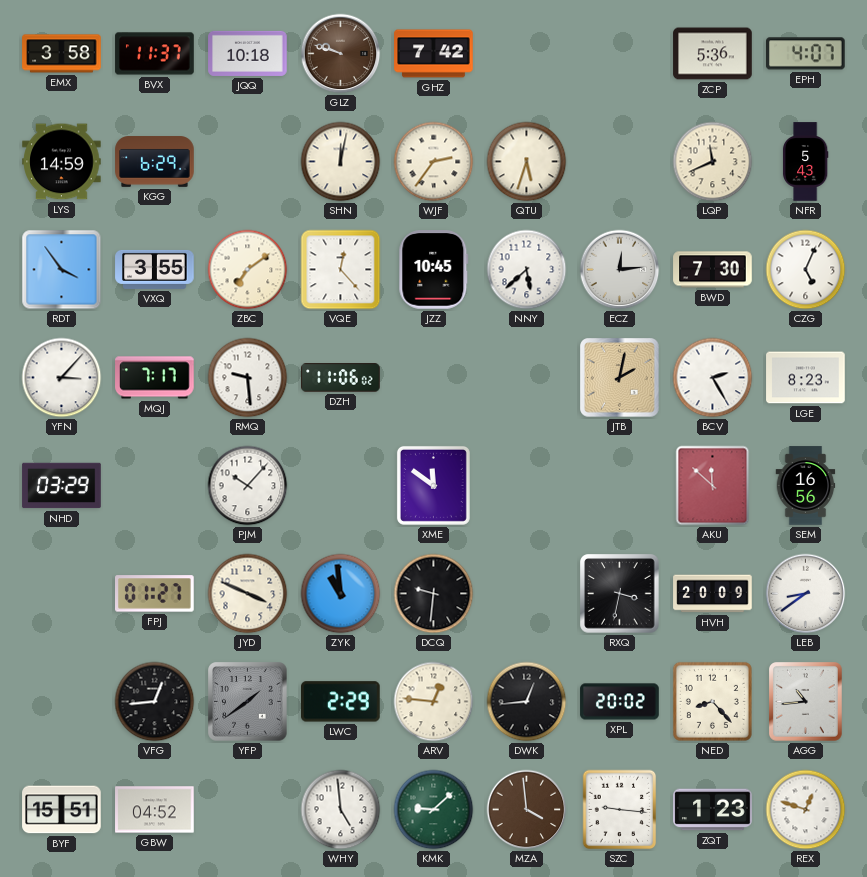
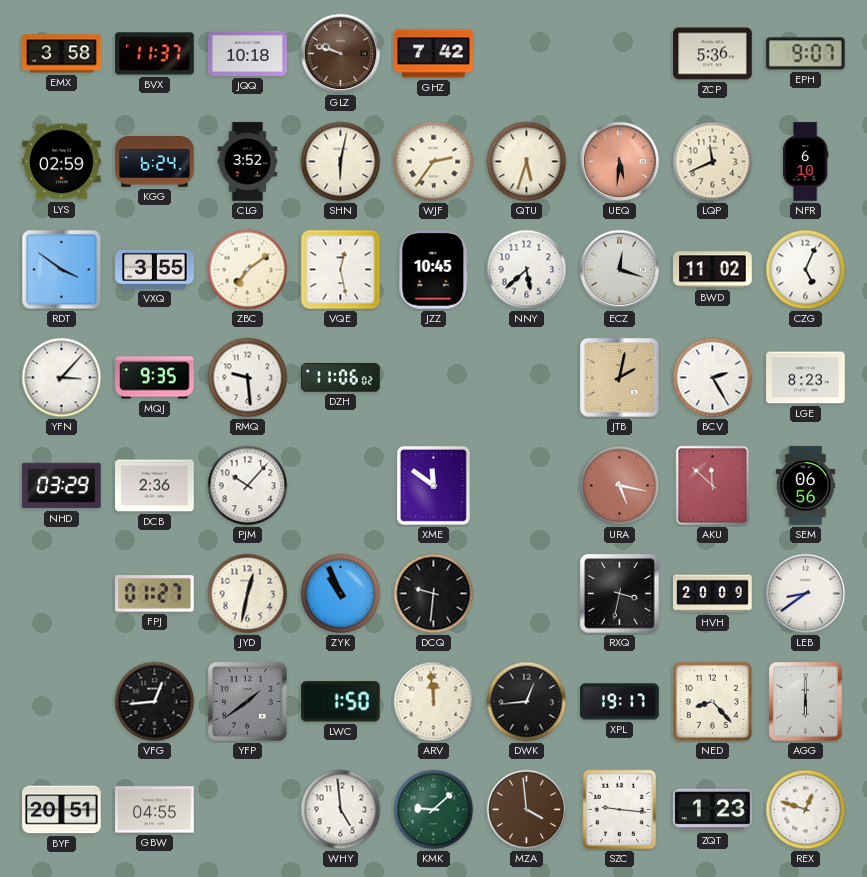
EPH: 4:07 -> 9:07 (806, 54)
LYS: 14:59 -> 02:59 (62, 162)
KGG: 6:29 -> 6:24 (155, 162)
CLG: none -> 3:52 (248, 162)
SHN: 12:02 -> 6:02 (341, 162)
UEQ: none -> 5:31 (620, 162)
NFR: 5:43 -> 6:10 (805, 162)
RDT: 3:54 -> 3:51 (62, 270)
VQE: 12:23 -> 12:28 (341, 270)
ECZ: 12:14 -> 12:18 (620, 270)
BWD: 7:30 -> 11:02 (713, 270)
MQJ: 7:17 -> 9:35 (155, 378)
DCB: none -> 2:36 (155, 486)
URA: none -> 5:17 (620, 486)
SEM: 16:56 -> 06:56 (806, 486)
JYD: 3:49 -> 12:32 (248, 594)
ZYK: 10:59 -> 10:56 (341, 594)
LWC: 2:29 -> 1:50 (341, 702)
ARV: 12:46 -> 11:59 (434, 702)
XPL: 20:02 -> 19:17 (620, 702)
AGG: 10:44 -> 6:00 (806, 702)
BYF: 15:51 -> 20:51 (62, 810)
GBW: 04:52 -> 04:55 (155, 810)
